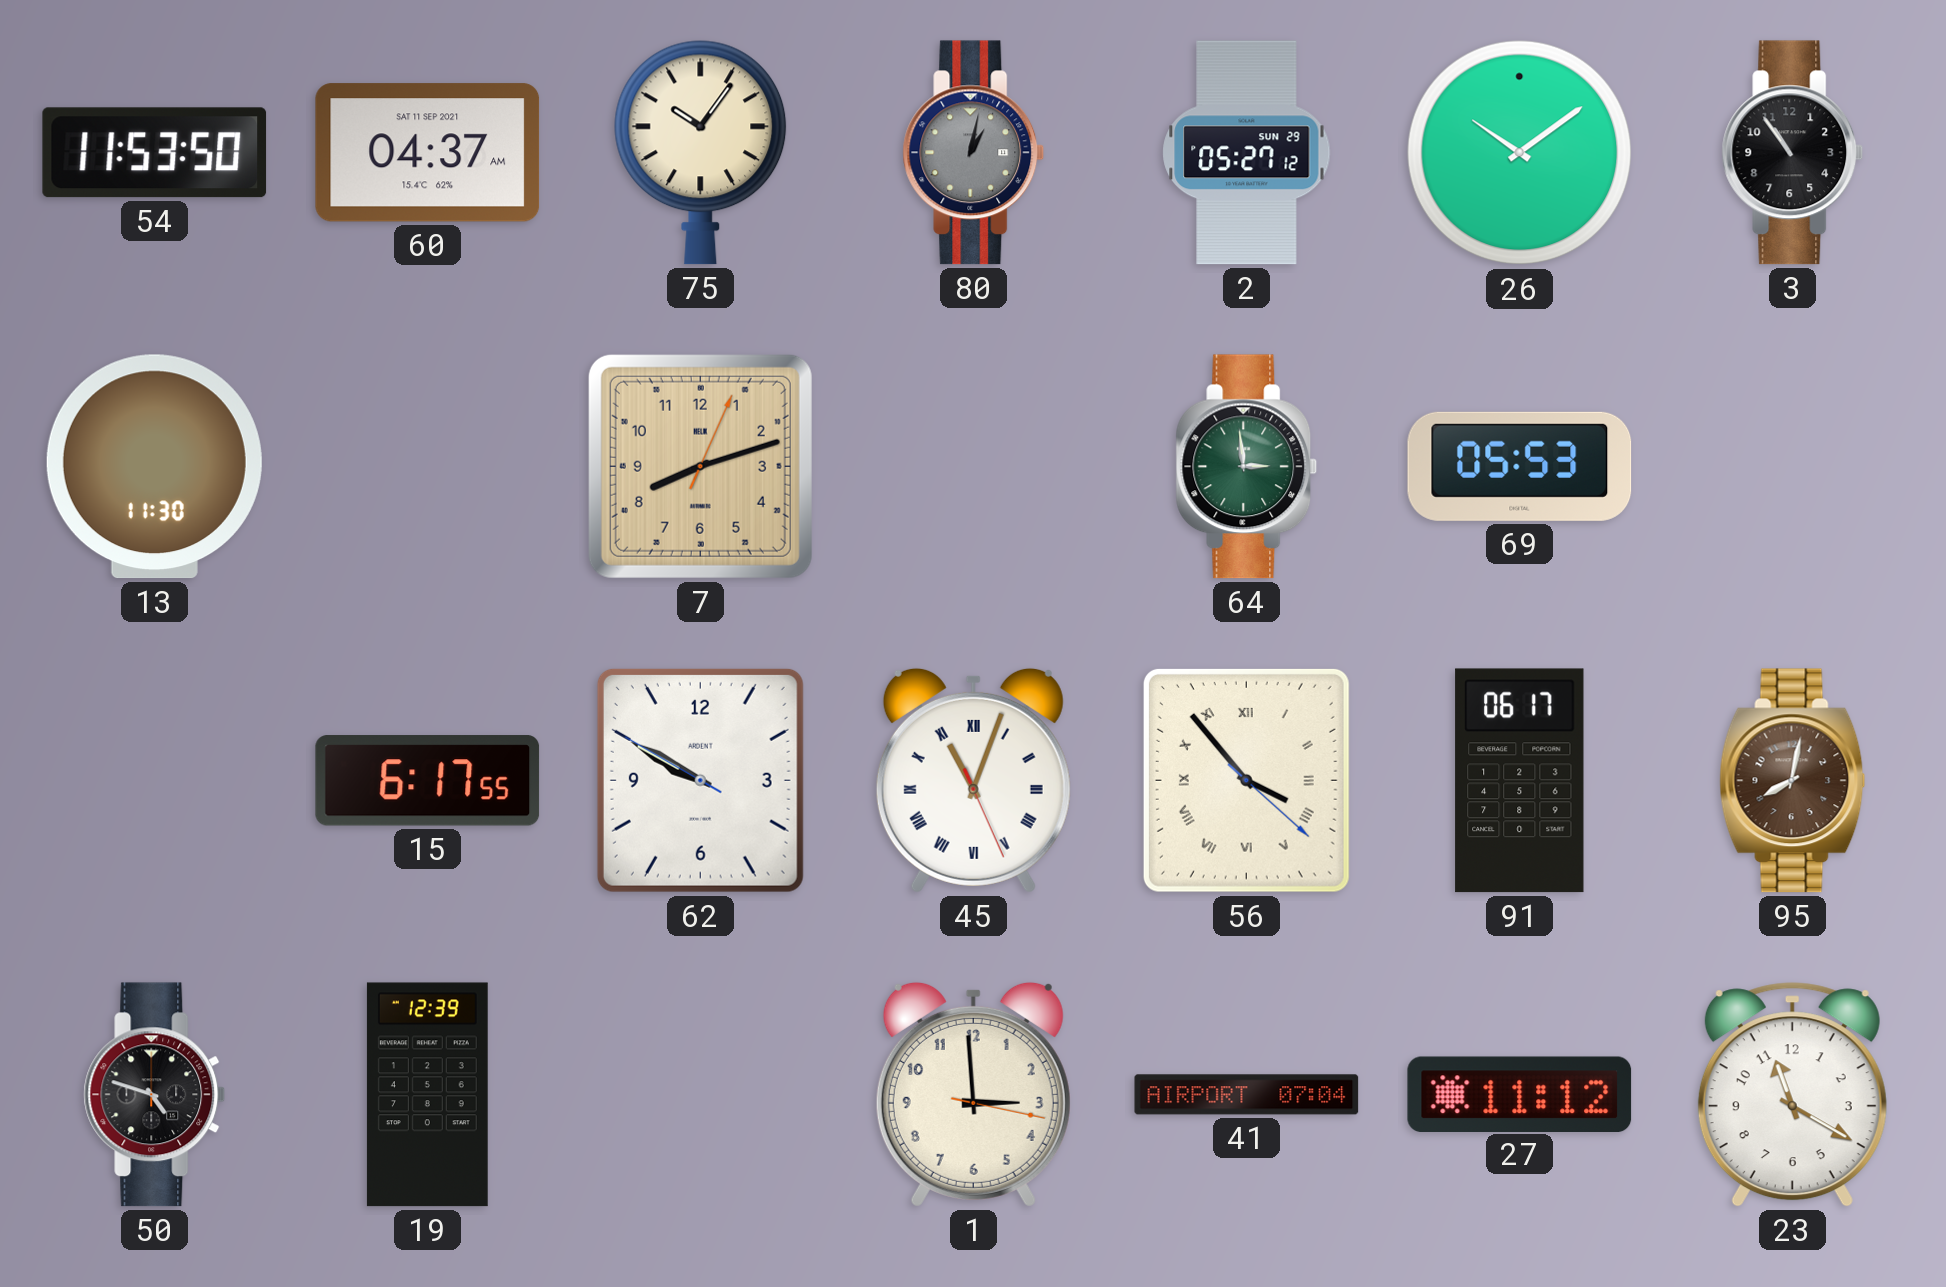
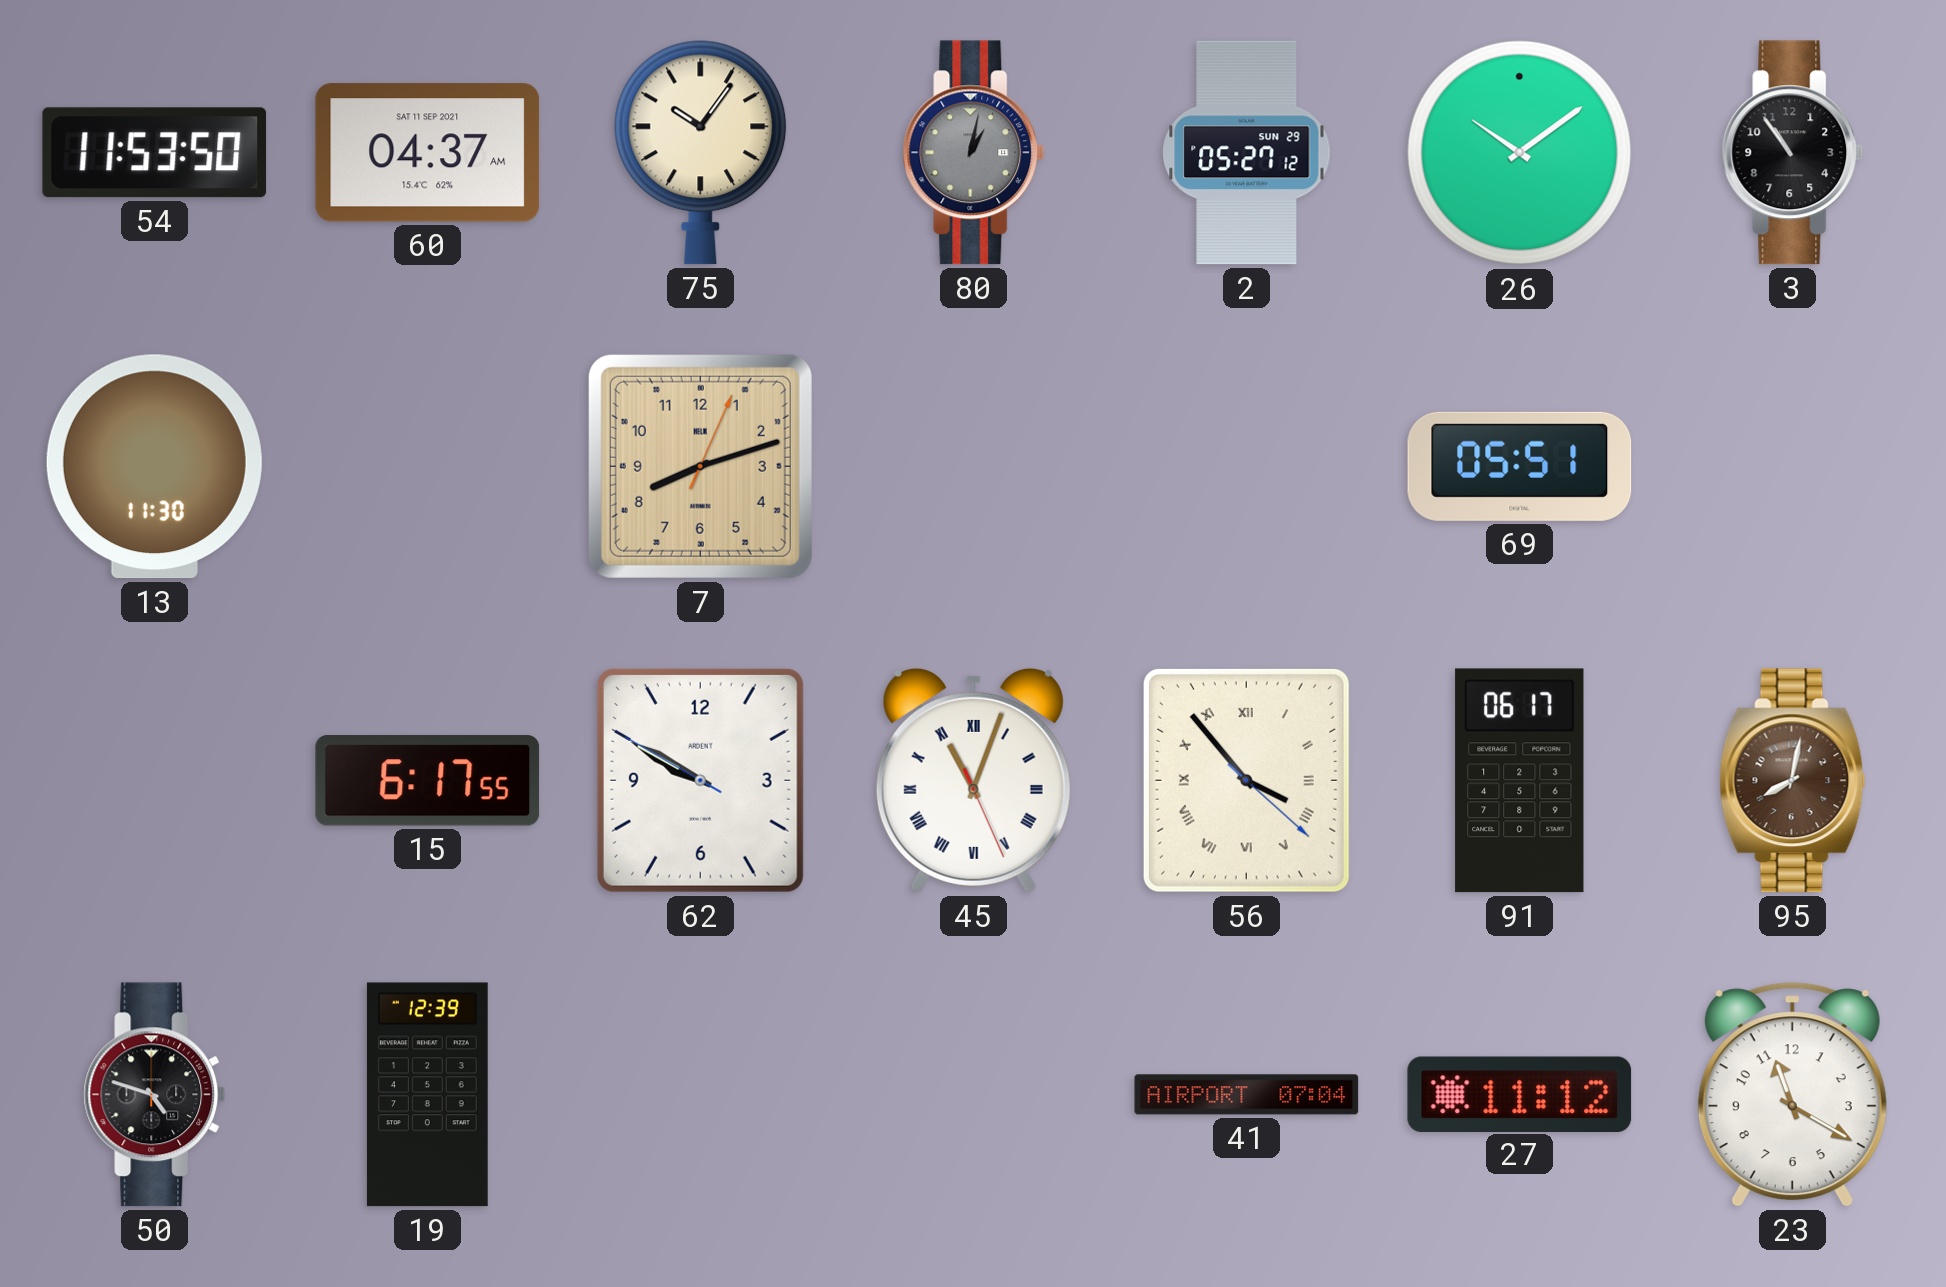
64: 2:59 -> none (1247, 467)
69: 05:53 -> 05:51 (1520, 466)
1: 2:59 -> none (973, 1094)
